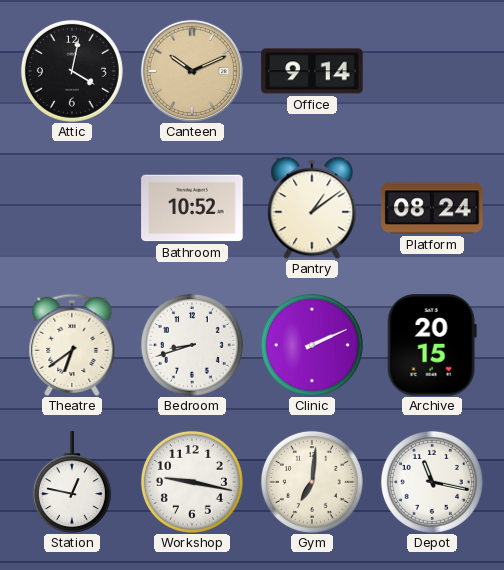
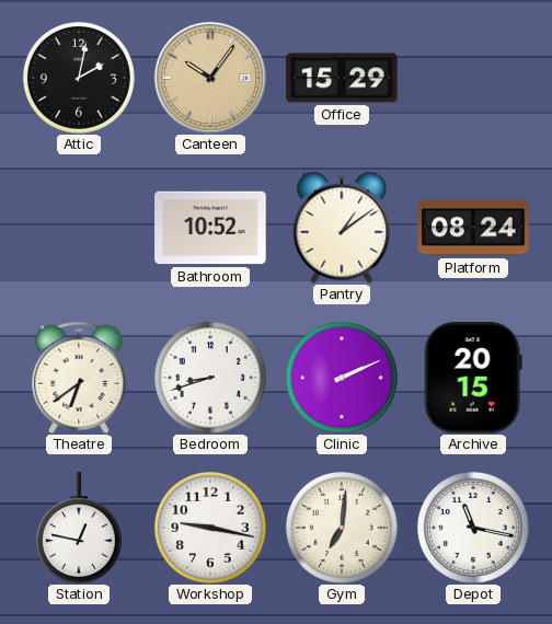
Attic: 4:02 -> 2:02 (79, 78)
Canteen: 10:11 -> 10:06 (209, 77)
Office: 9:14 -> 15:29 (342, 78)
